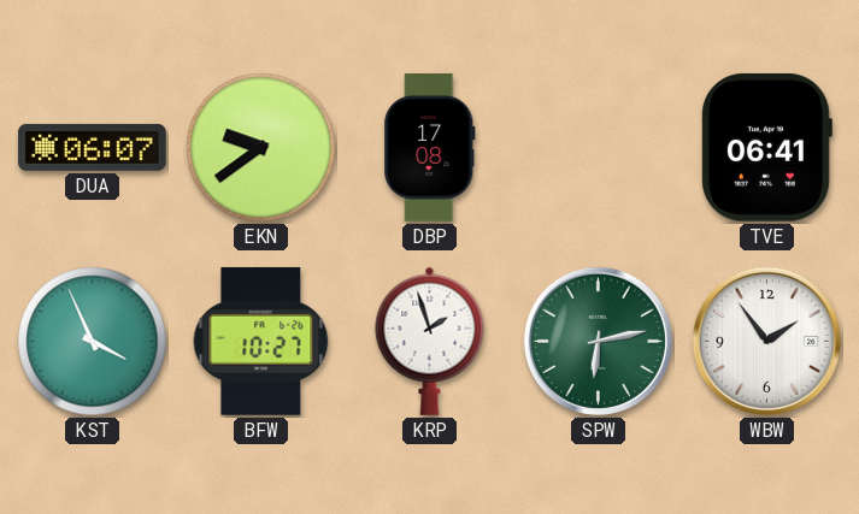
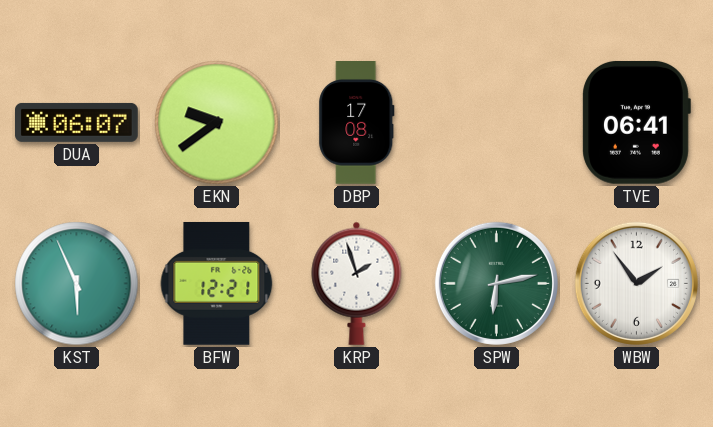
KST: 3:56 -> 5:56 (77, 284)
BFW: 10:27 -> 12:21 (217, 283)
